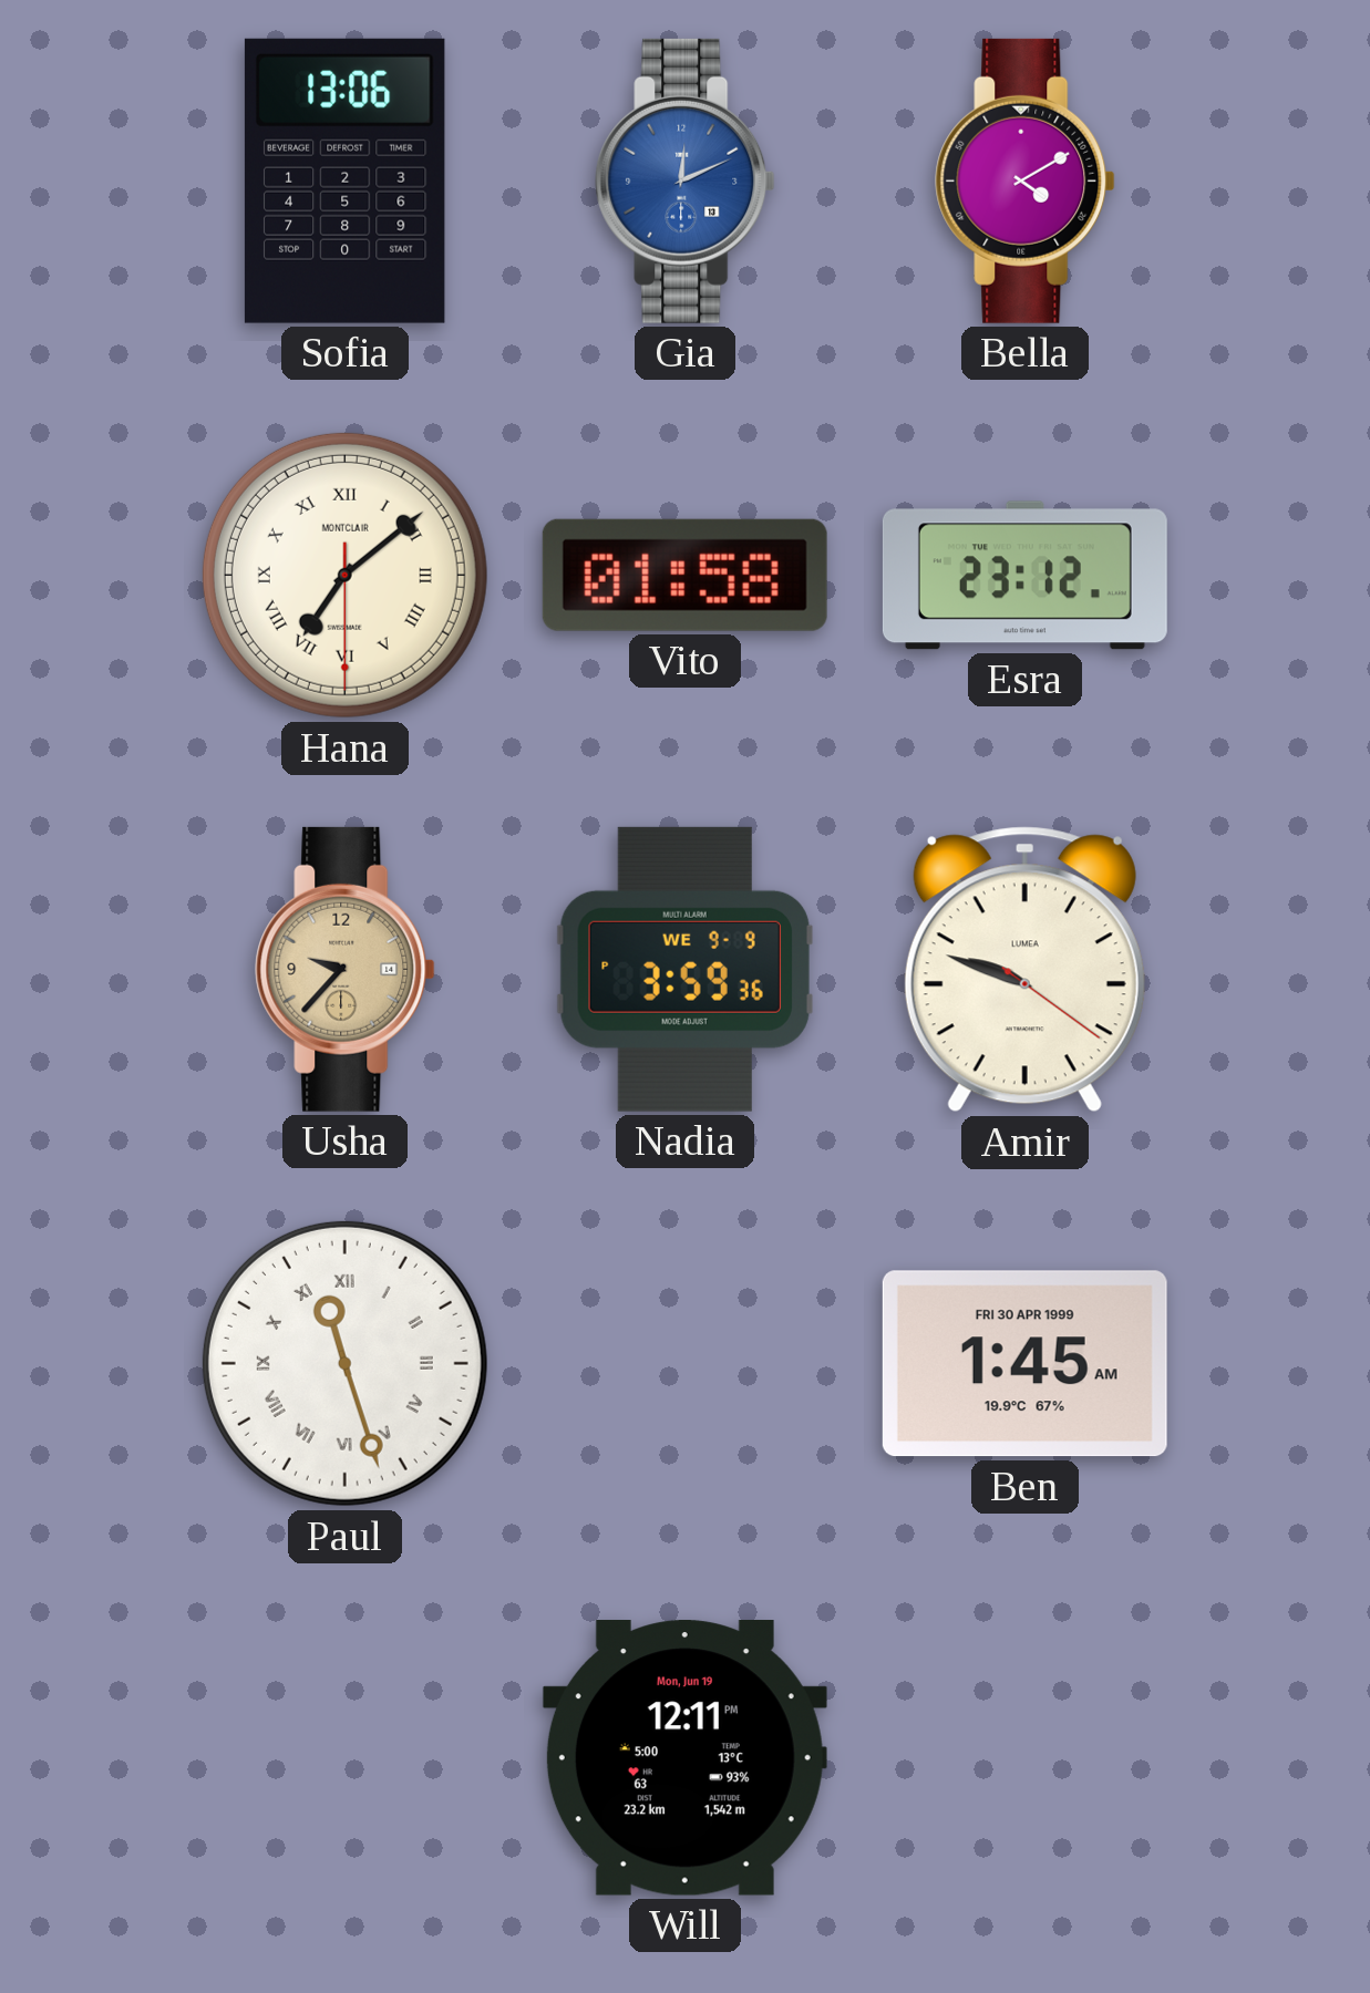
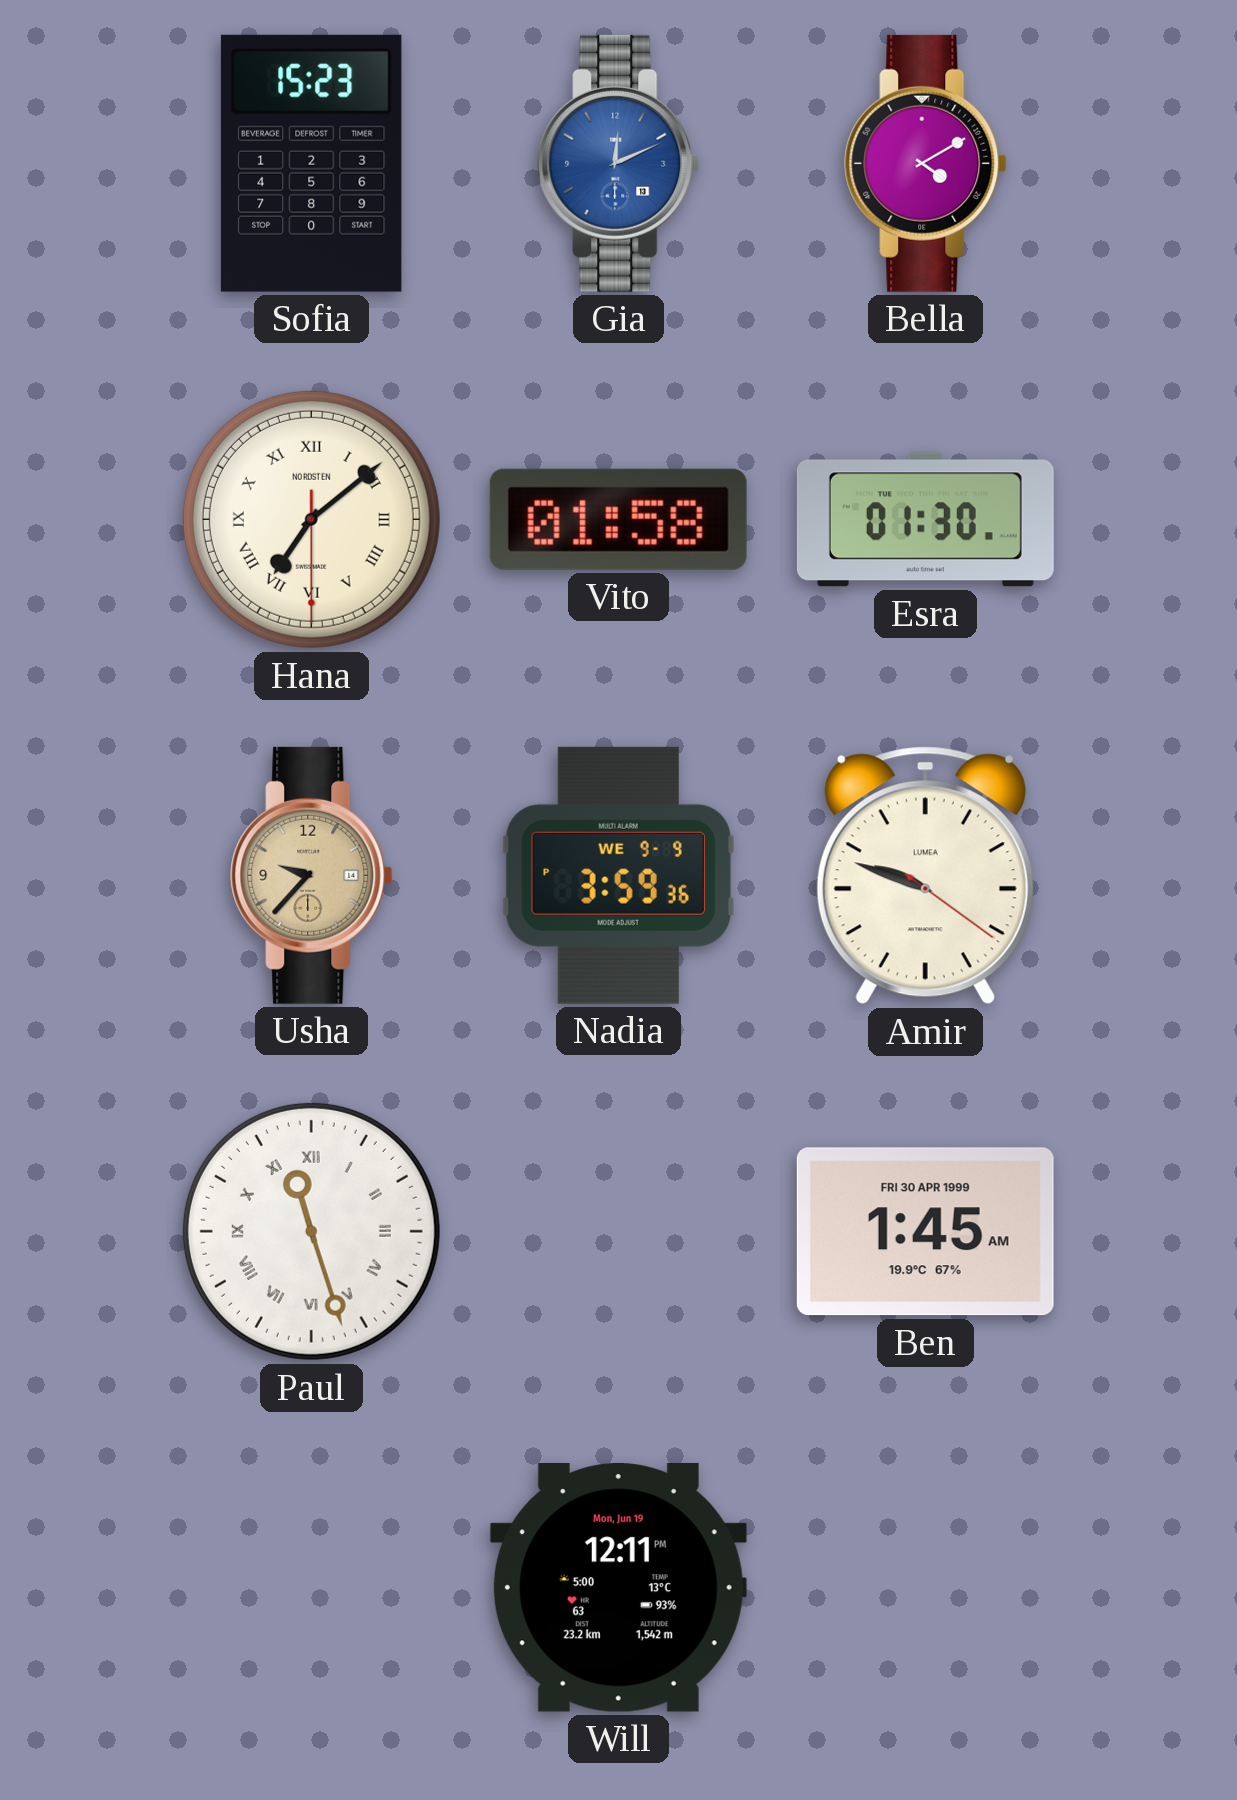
Sofia: 13:06 -> 15:23 (311, 163)
Hana brand: MONTCLAIR -> NORDSTEN (311, 519)
Esra: 23:12 -> 01:30 (925, 520)
